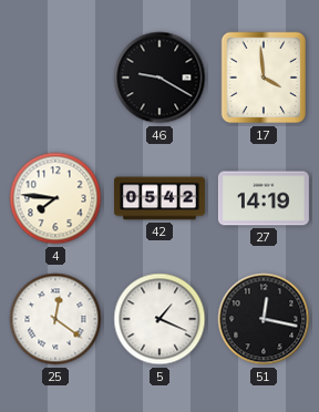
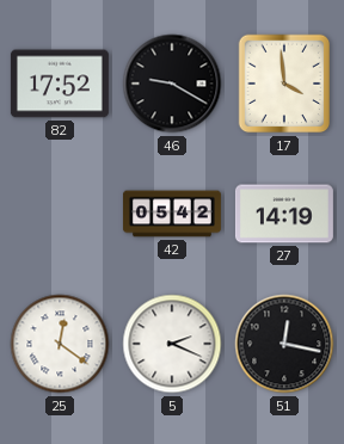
82: none -> 17:52 (60, 84)
4: 7:46 -> none (55, 198)
5: 1:19 -> 2:19 (172, 344)
